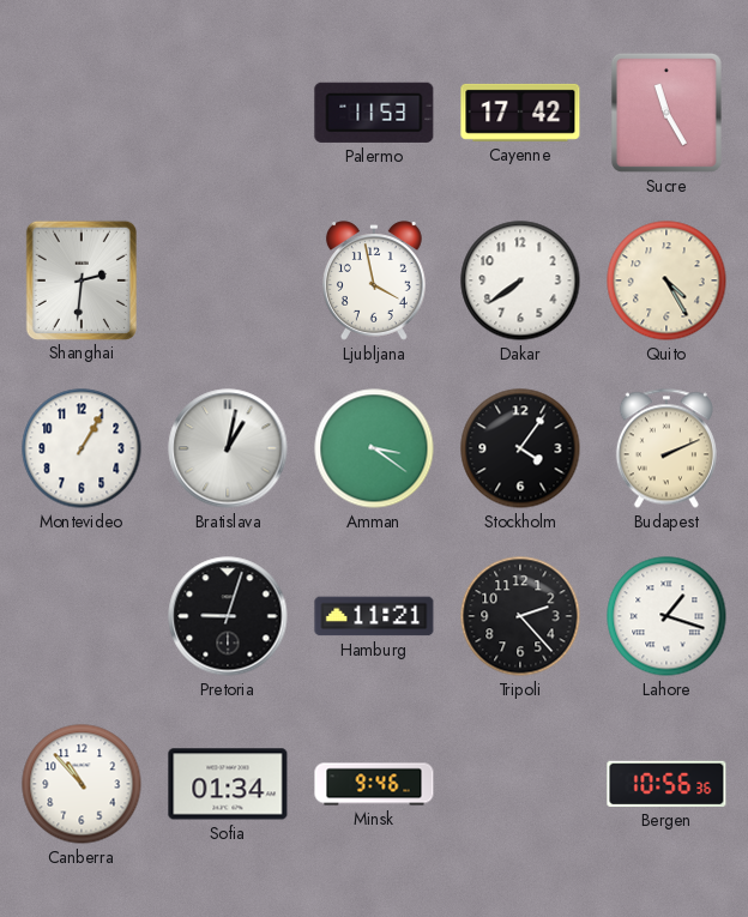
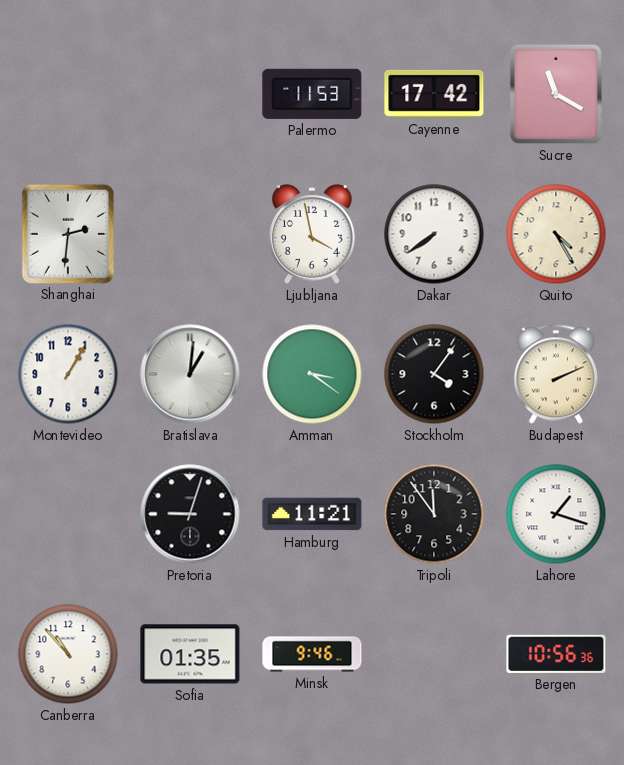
Sucre: 11:25 -> 11:20 (556, 94)
Bratislava: 1:02 -> 1:01 (190, 374)
Tripoli: 2:23 -> 11:54 (434, 514)
Sofia: 01:34 -> 01:35 (190, 654)
